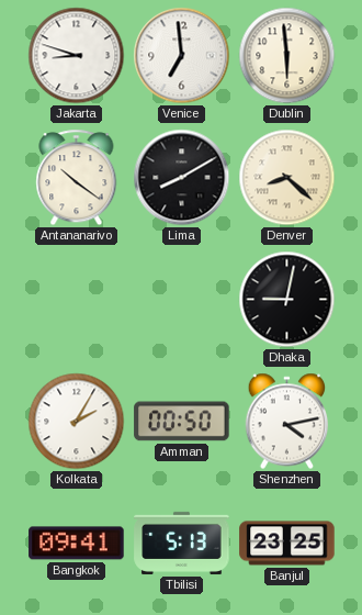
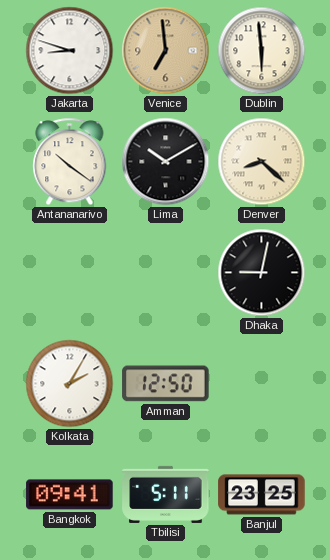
Venice dial: white -> champagne (166, 51)
Lima: 8:10 -> 10:10 (166, 162)
Amman: 00:50 -> 12:50 (166, 384)
Shenzhen: 4:13 -> none (287, 422)
Tbilisi: 5:13 -> 5:11 (166, 494)
